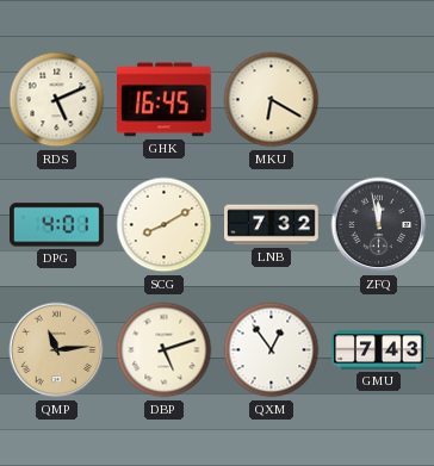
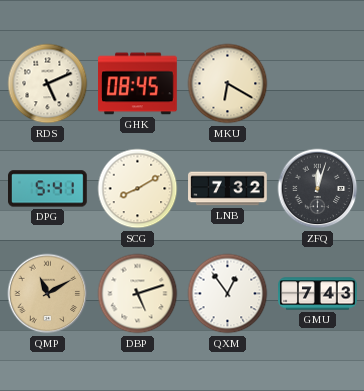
GHK: 16:45 -> 08:45 (138, 84)
DPG: 4:01 -> 5:41 (48, 189)
ZFQ: 11:58 -> 12:03 (318, 189)
QMP: 11:14 -> 11:10 (48, 294)
